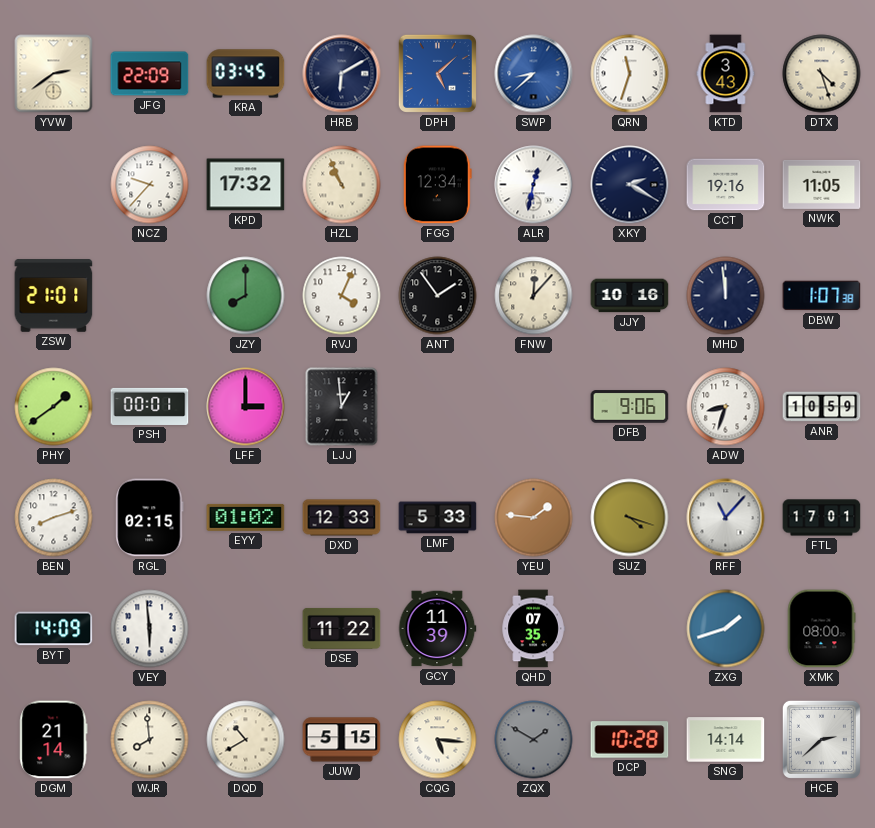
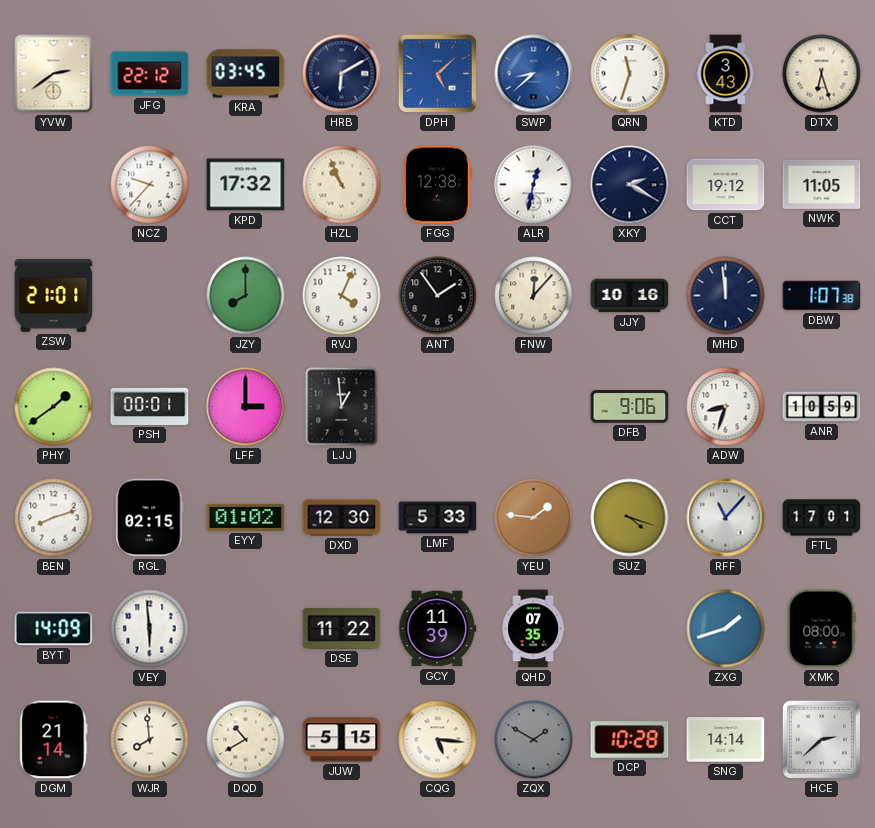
JFG: 22:09 -> 22:12 (150, 74)
DTX: 4:27 -> 6:27 (822, 74)
FGG: 12:34 -> 12:38 (437, 185)
CCT: 19:16 -> 19:12 (726, 185)
DXD: 12:33 -> 12:30 (342, 518)
